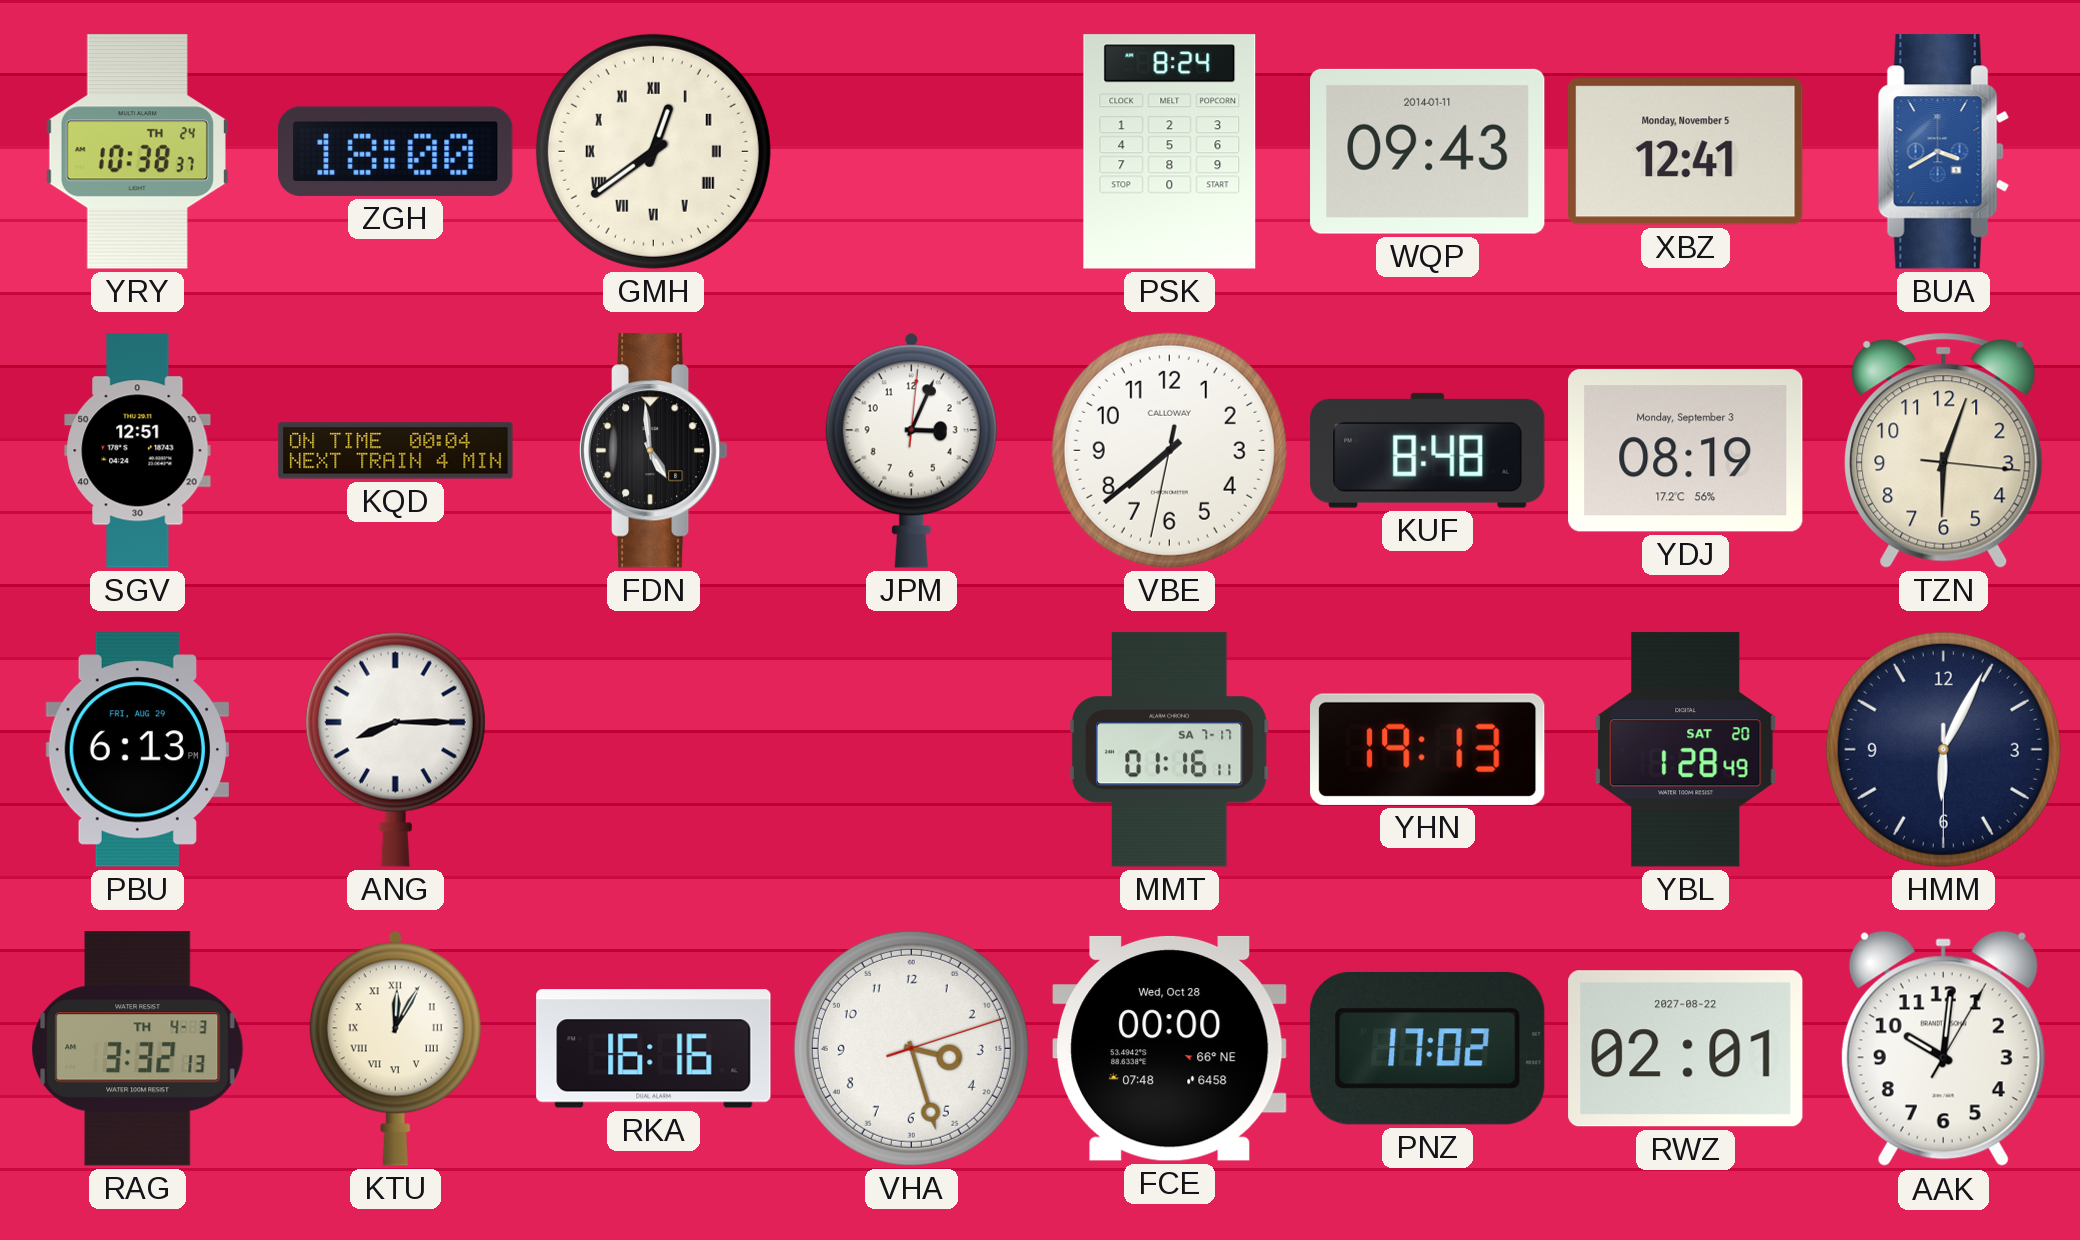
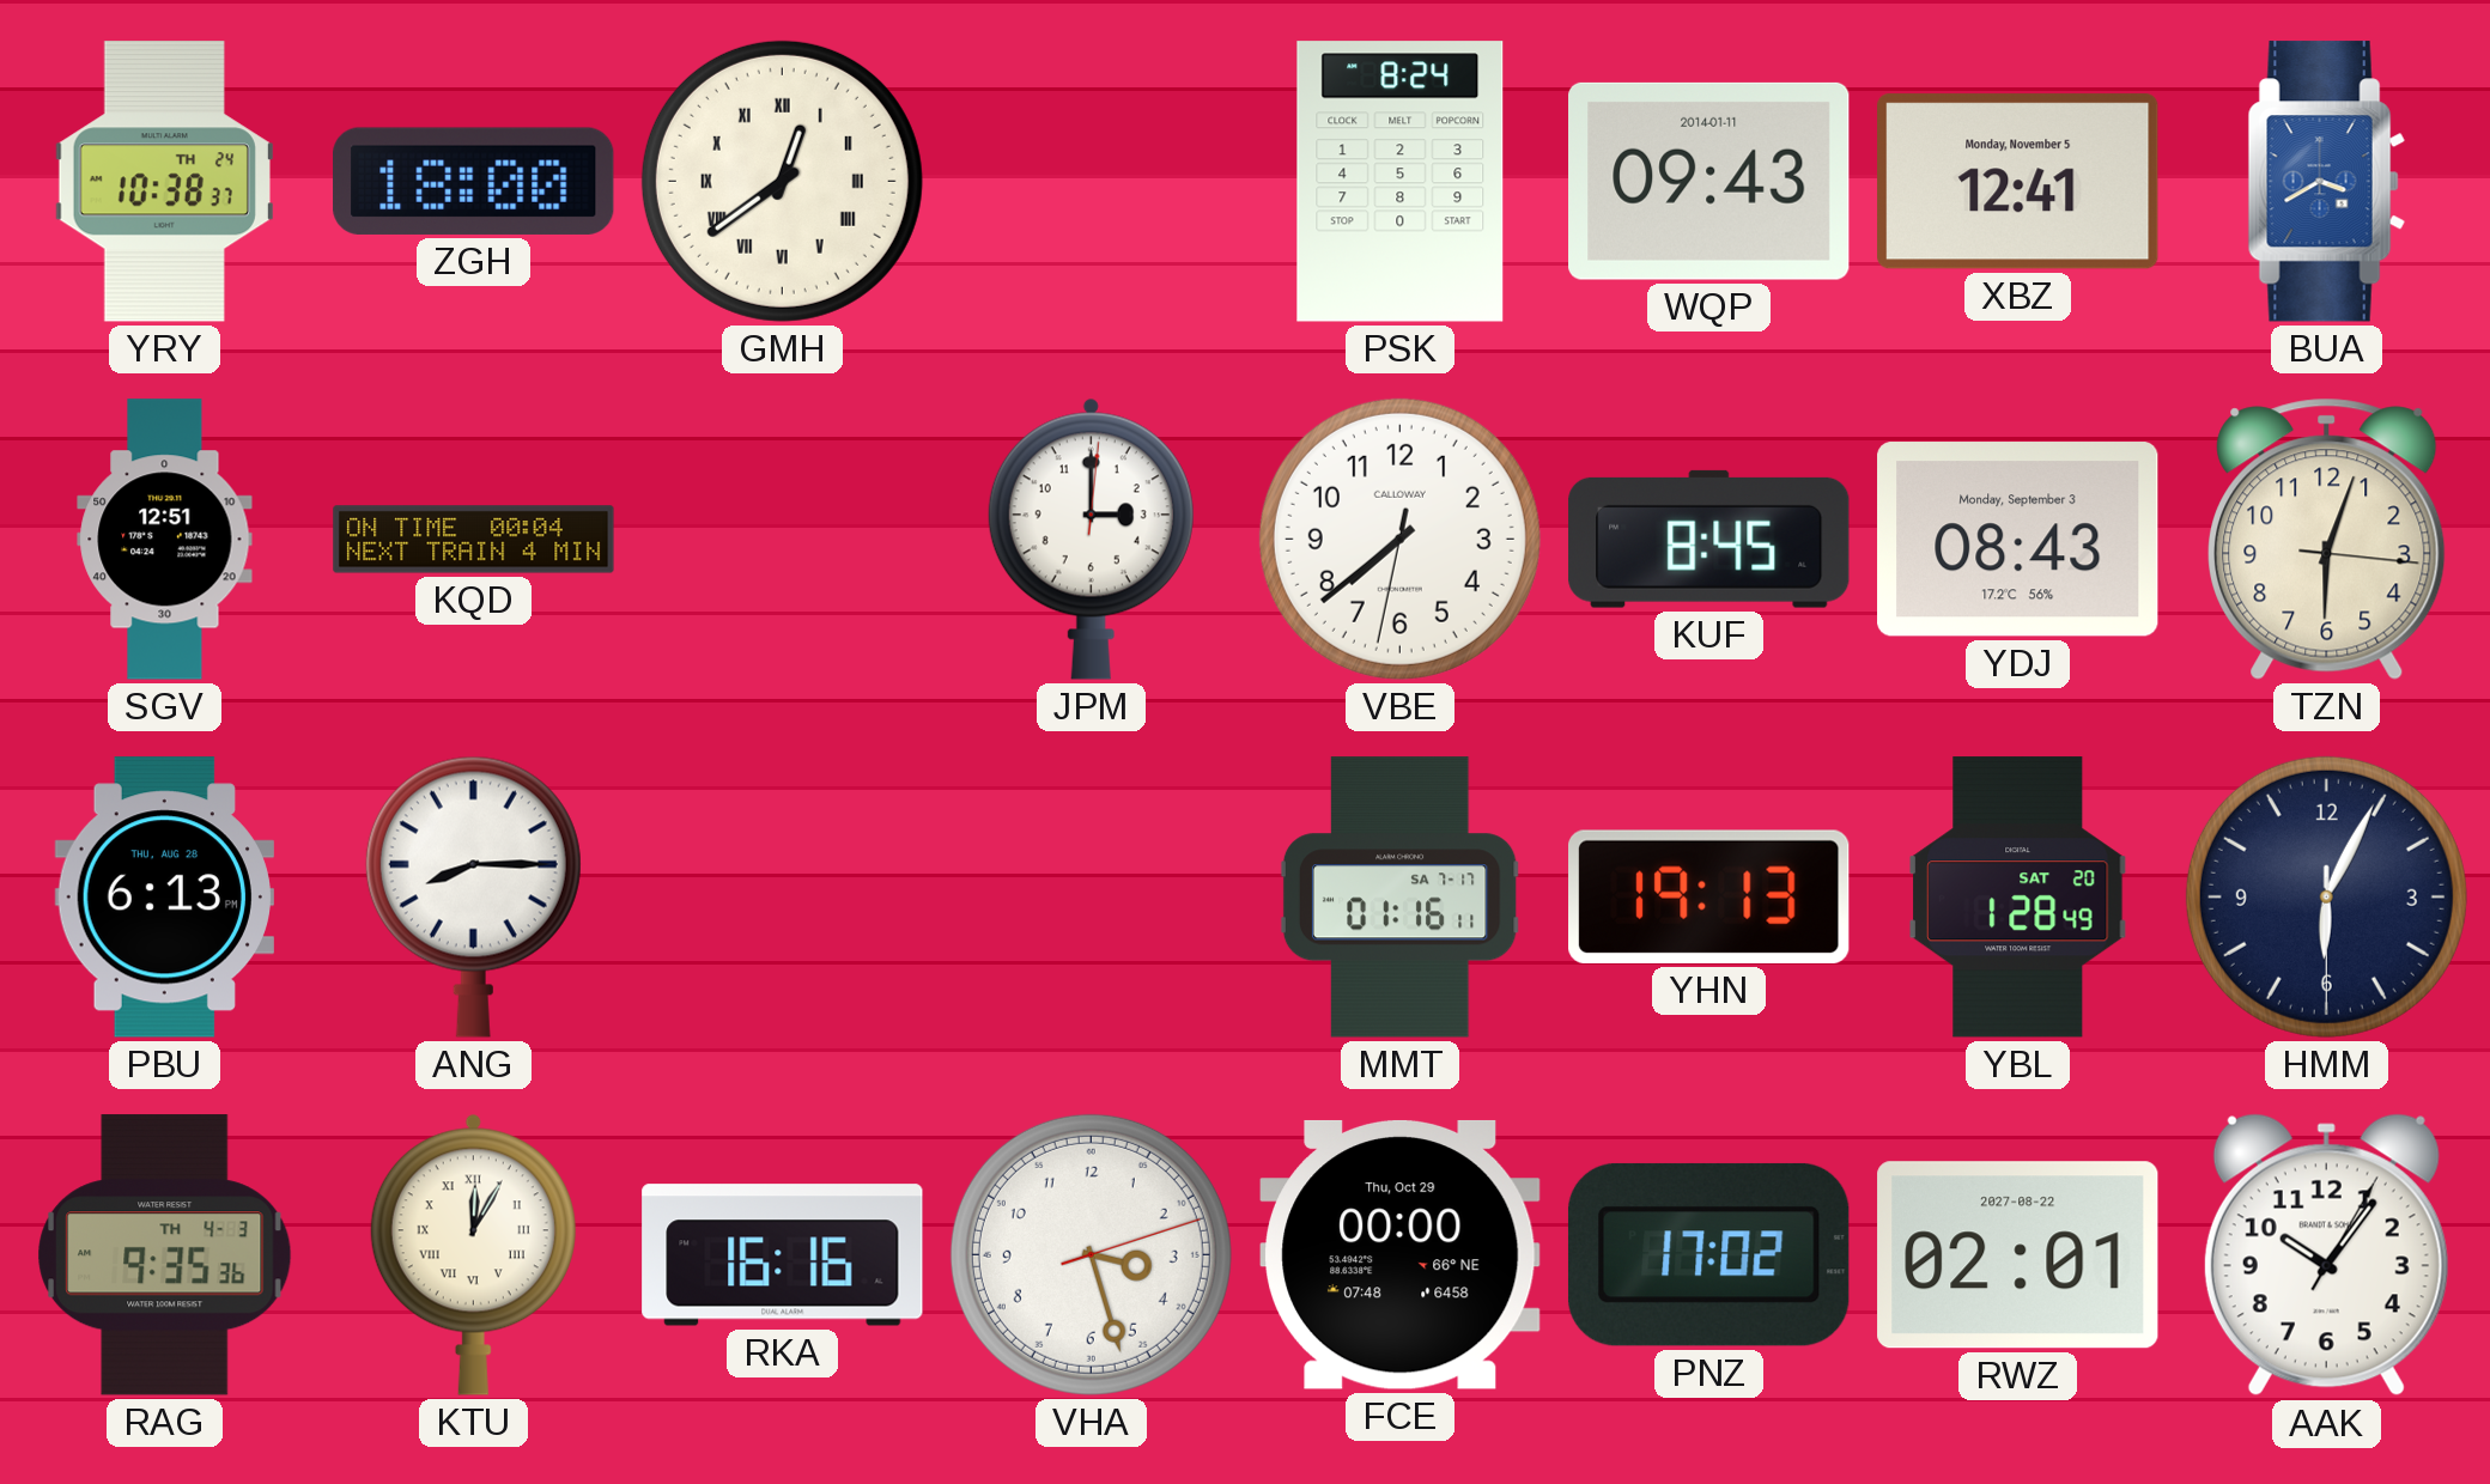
FDN: 4:59 -> none (653, 451)
JPM: 3:04 -> 3:00 (1091, 539)
KUF: 8:48 -> 8:45 (1709, 539)
YDJ: 08:19 -> 08:43 (2018, 540)
PBU date: FRI, AUG 29 -> THU, AUG 28 (164, 898)
RAG: 3:32 -> 9:35 (165, 1255)
FCE date: Wed, Oct 28 -> Thu, Oct 29 (1401, 1254)
AAK: 10:01 -> 10:06 (2326, 1255)
